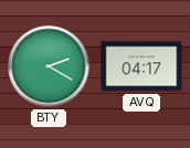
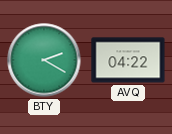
AVQ: 04:17 -> 04:22 (128, 60)
